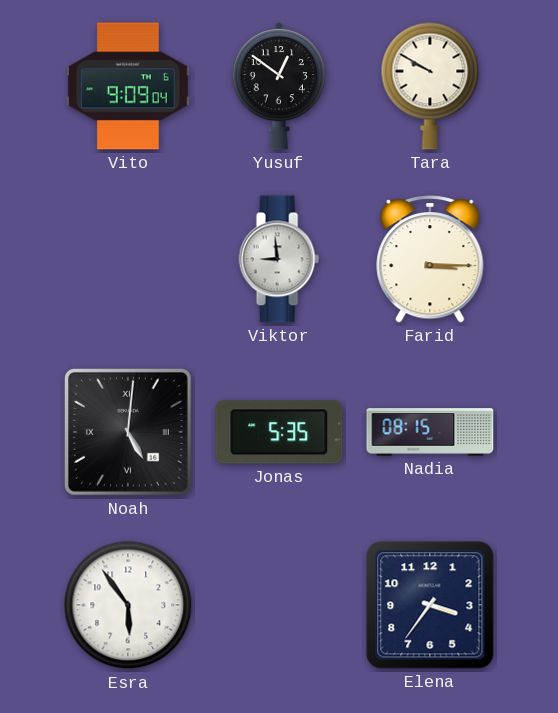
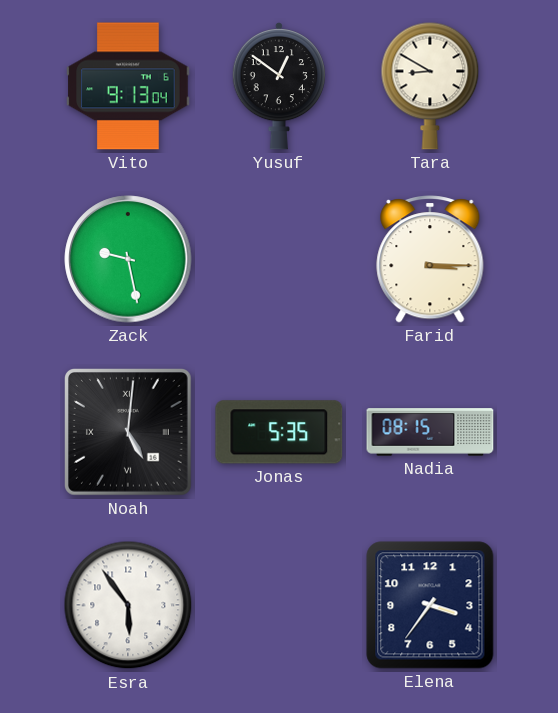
Vito: 9:09 -> 9:13 (128, 86)
Tara: 9:50 -> 8:50 (430, 86)
Zack: none -> 9:28 (128, 259)
Viktor: 8:59 -> none (279, 259)
